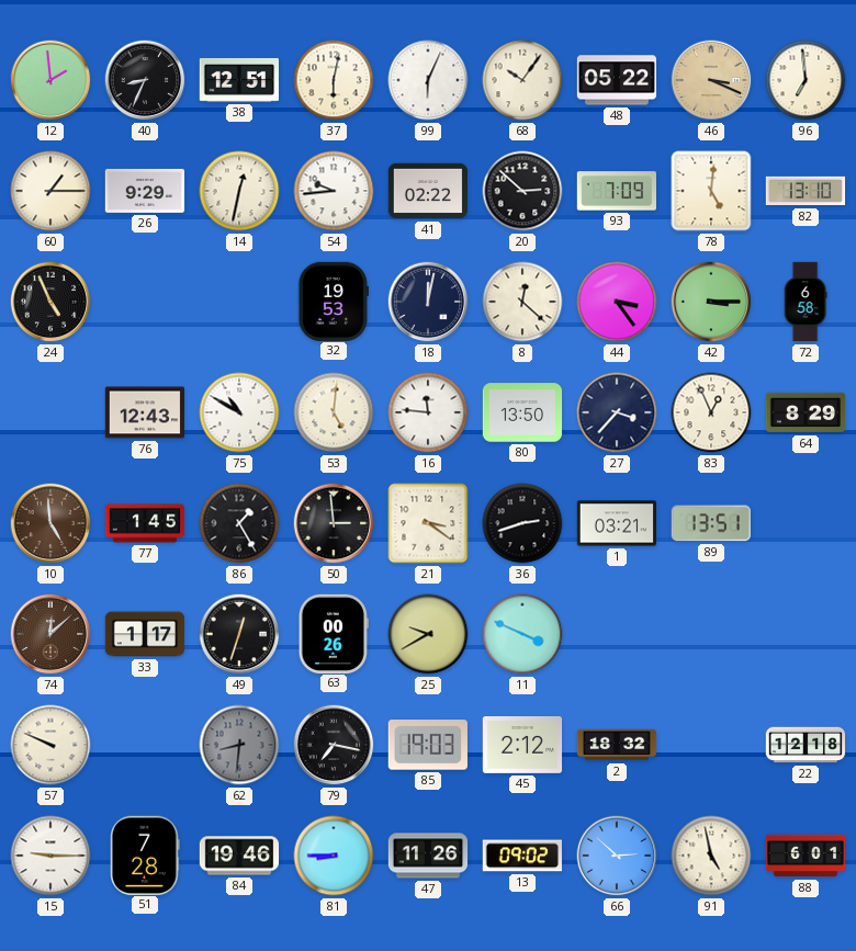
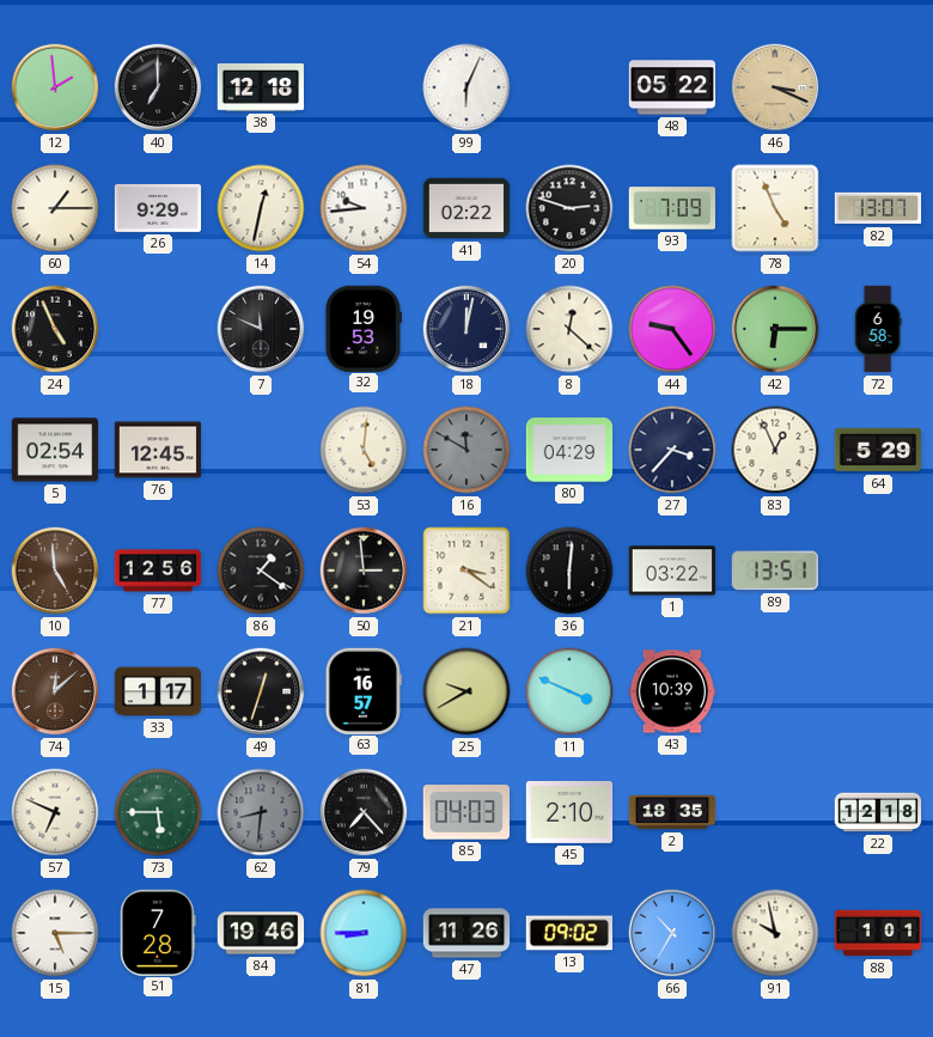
40: 8:34 -> 7:00 (158, 87)
38: 12:51 -> 12:18 (260, 87)
37: 6:02 -> none (334, 80)
68: 10:06 -> none (522, 80)
96: 6:59 -> none (806, 80)
20: 2:52 -> 2:48 (569, 208)
78: 5:01 -> 4:56 (775, 208)
82: 13:10 -> 13:07 (878, 208)
7: none -> 11:49 (261, 329)
44: 3:24 -> 9:24 (672, 329)
42: 3:15 -> 6:15 (775, 329)
5: none -> 02:54 (55, 450)
76: 12:43 -> 12:45 (158, 450)
75: 10:50 -> none (239, 412)
16: 11:46 -> 11:50 (466, 450)
16 dial: white -> grey (466, 450)
80: 13:50 -> 04:29 (569, 450)
64: 8:29 -> 5:29 (878, 450)
77: 1:45 -> 12:56 (158, 571)
86: 1:25 -> 1:21 (261, 571)
36: 2:42 -> 6:01 (569, 571)
1: 03:21 -> 03:22 (672, 571)
63: 00:26 -> 16:57 (364, 690)
43: none -> 10:39 (672, 691)
57: 9:49 -> 6:49 (55, 812)
73: none -> 5:45 (158, 812)
79: 7:17 -> 7:23 (364, 812)
85: 19:03 -> 04:03 (466, 812)
45: 2:12 -> 2:10 (569, 812)
2: 18:32 -> 18:35 (672, 812)
15: 9:15 -> 5:15 (55, 933)
66: 2:52 -> 10:35 (672, 933)
91: 4:58 -> 9:58 (775, 933)
88: 6:01 -> 1:01 (878, 933)
